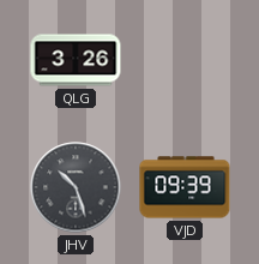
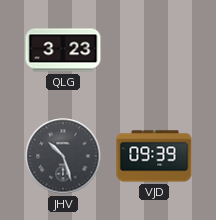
QLG: 3:26 -> 3:23 (63, 50)
